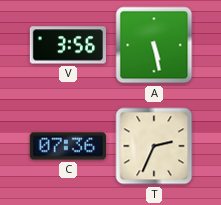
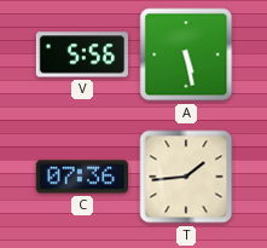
V: 3:56 -> 5:56 (81, 54)
T: 2:34 -> 1:44 (186, 177)
